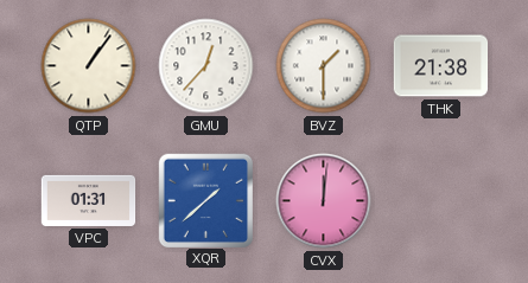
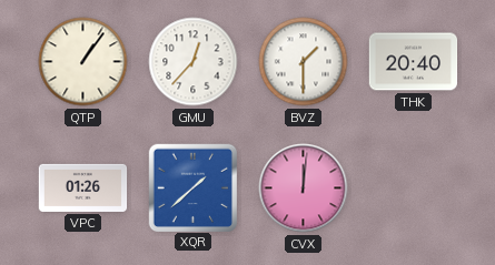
THK: 21:38 -> 20:40 (414, 62)
VPC: 01:31 -> 01:26 (83, 187)
